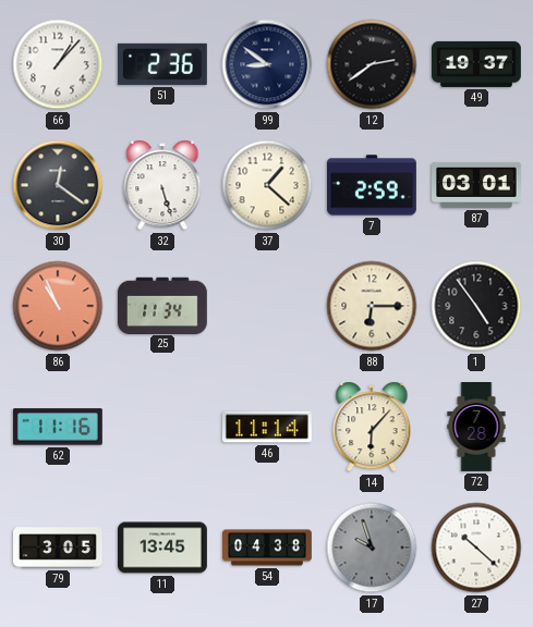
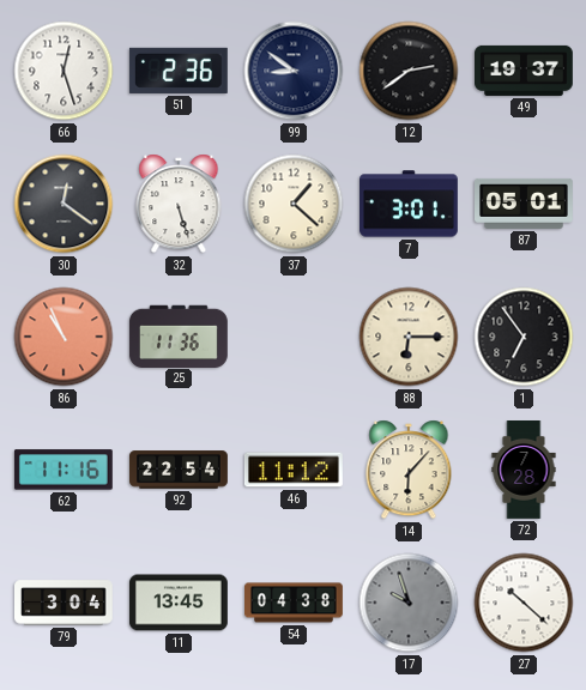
66: 1:07 -> 12:27 (64, 71)
7: 2:59 -> 3:01 (410, 204)
87: 03:01 -> 05:01 (525, 204)
25: 11:34 -> 11:36 (179, 335)
1: 4:54 -> 6:54 (524, 337)
92: none -> 22:54 (180, 470)
46: 11:14 -> 11:12 (294, 470)
79: 3:05 -> 3:04 (65, 603)
